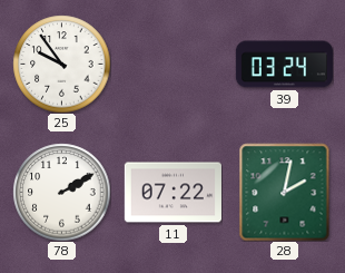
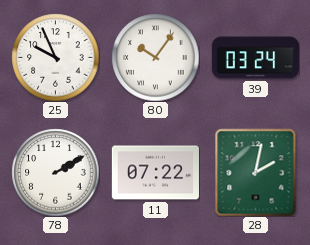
25: 9:54 -> 9:56 (55, 57)
80: none -> 10:06 (155, 57)
